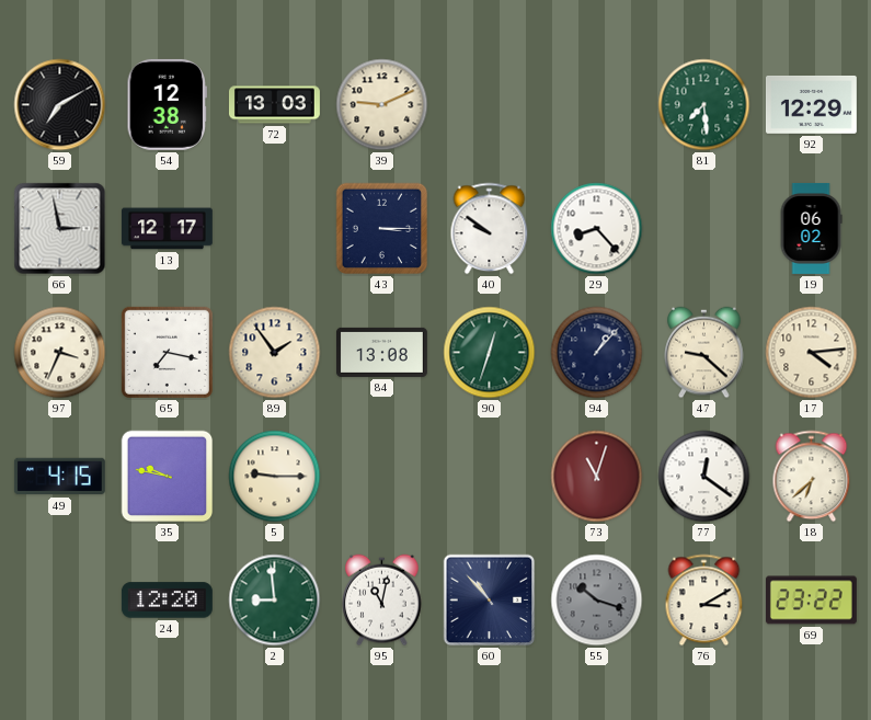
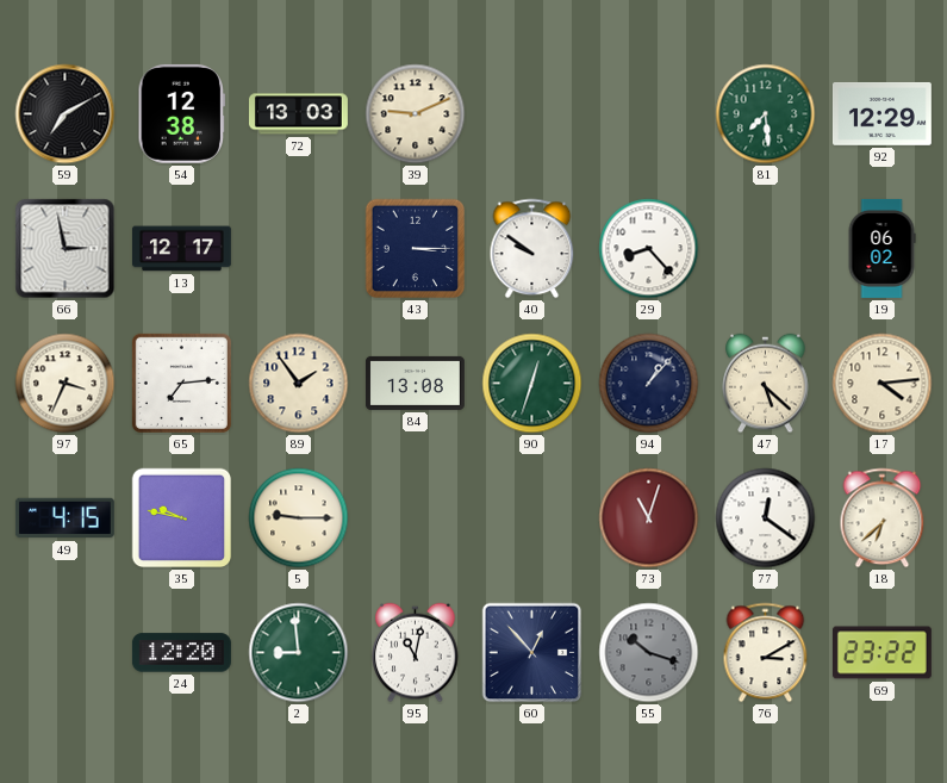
65: 7:17 -> 7:14 (181, 383)
47: 9:22 -> 5:22 (766, 384)
60: 10:53 -> 12:53 (532, 653)
